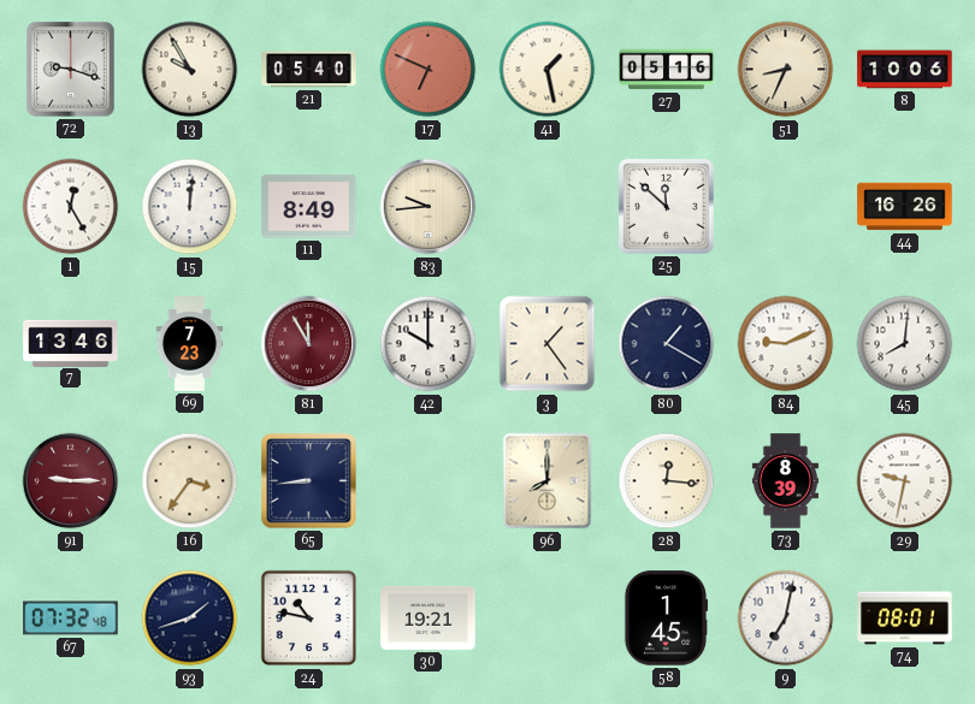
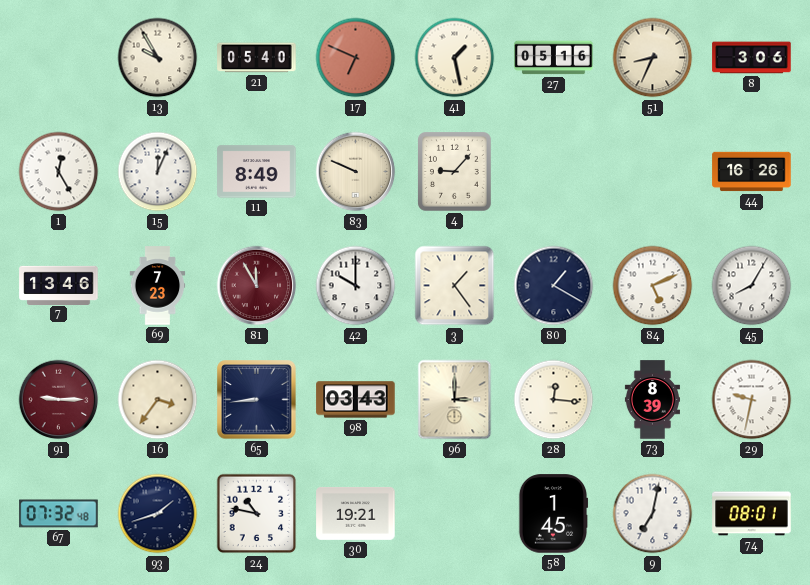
72: 9:18 -> none (71, 70)
8: 10:06 -> 3:06 (752, 58)
15: 12:01 -> 12:04 (158, 172)
83: 9:44 -> 9:49 (356, 172)
4: none -> 9:07 (455, 172)
25: 11:52 -> none (666, 206)
84: 9:11 -> 5:11 (653, 286)
45: 8:01 -> 8:05 (752, 286)
98: none -> 03:43 (356, 400)
96: 8:00 -> 3:00 (455, 400)
